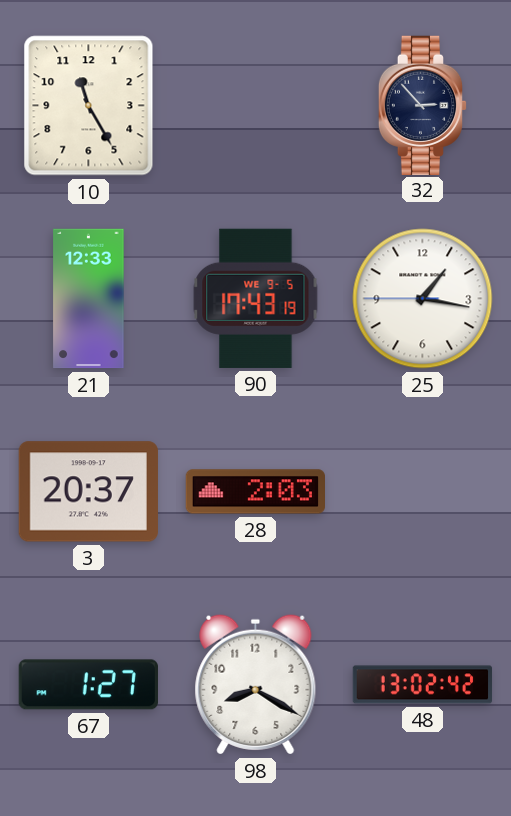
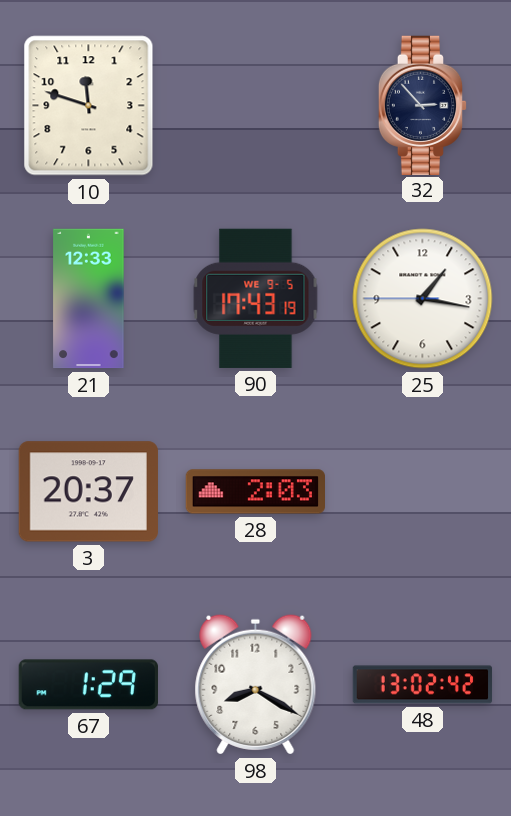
10: 11:25 -> 11:48 (89, 106)
67: 1:27 -> 1:29 (88, 685)
